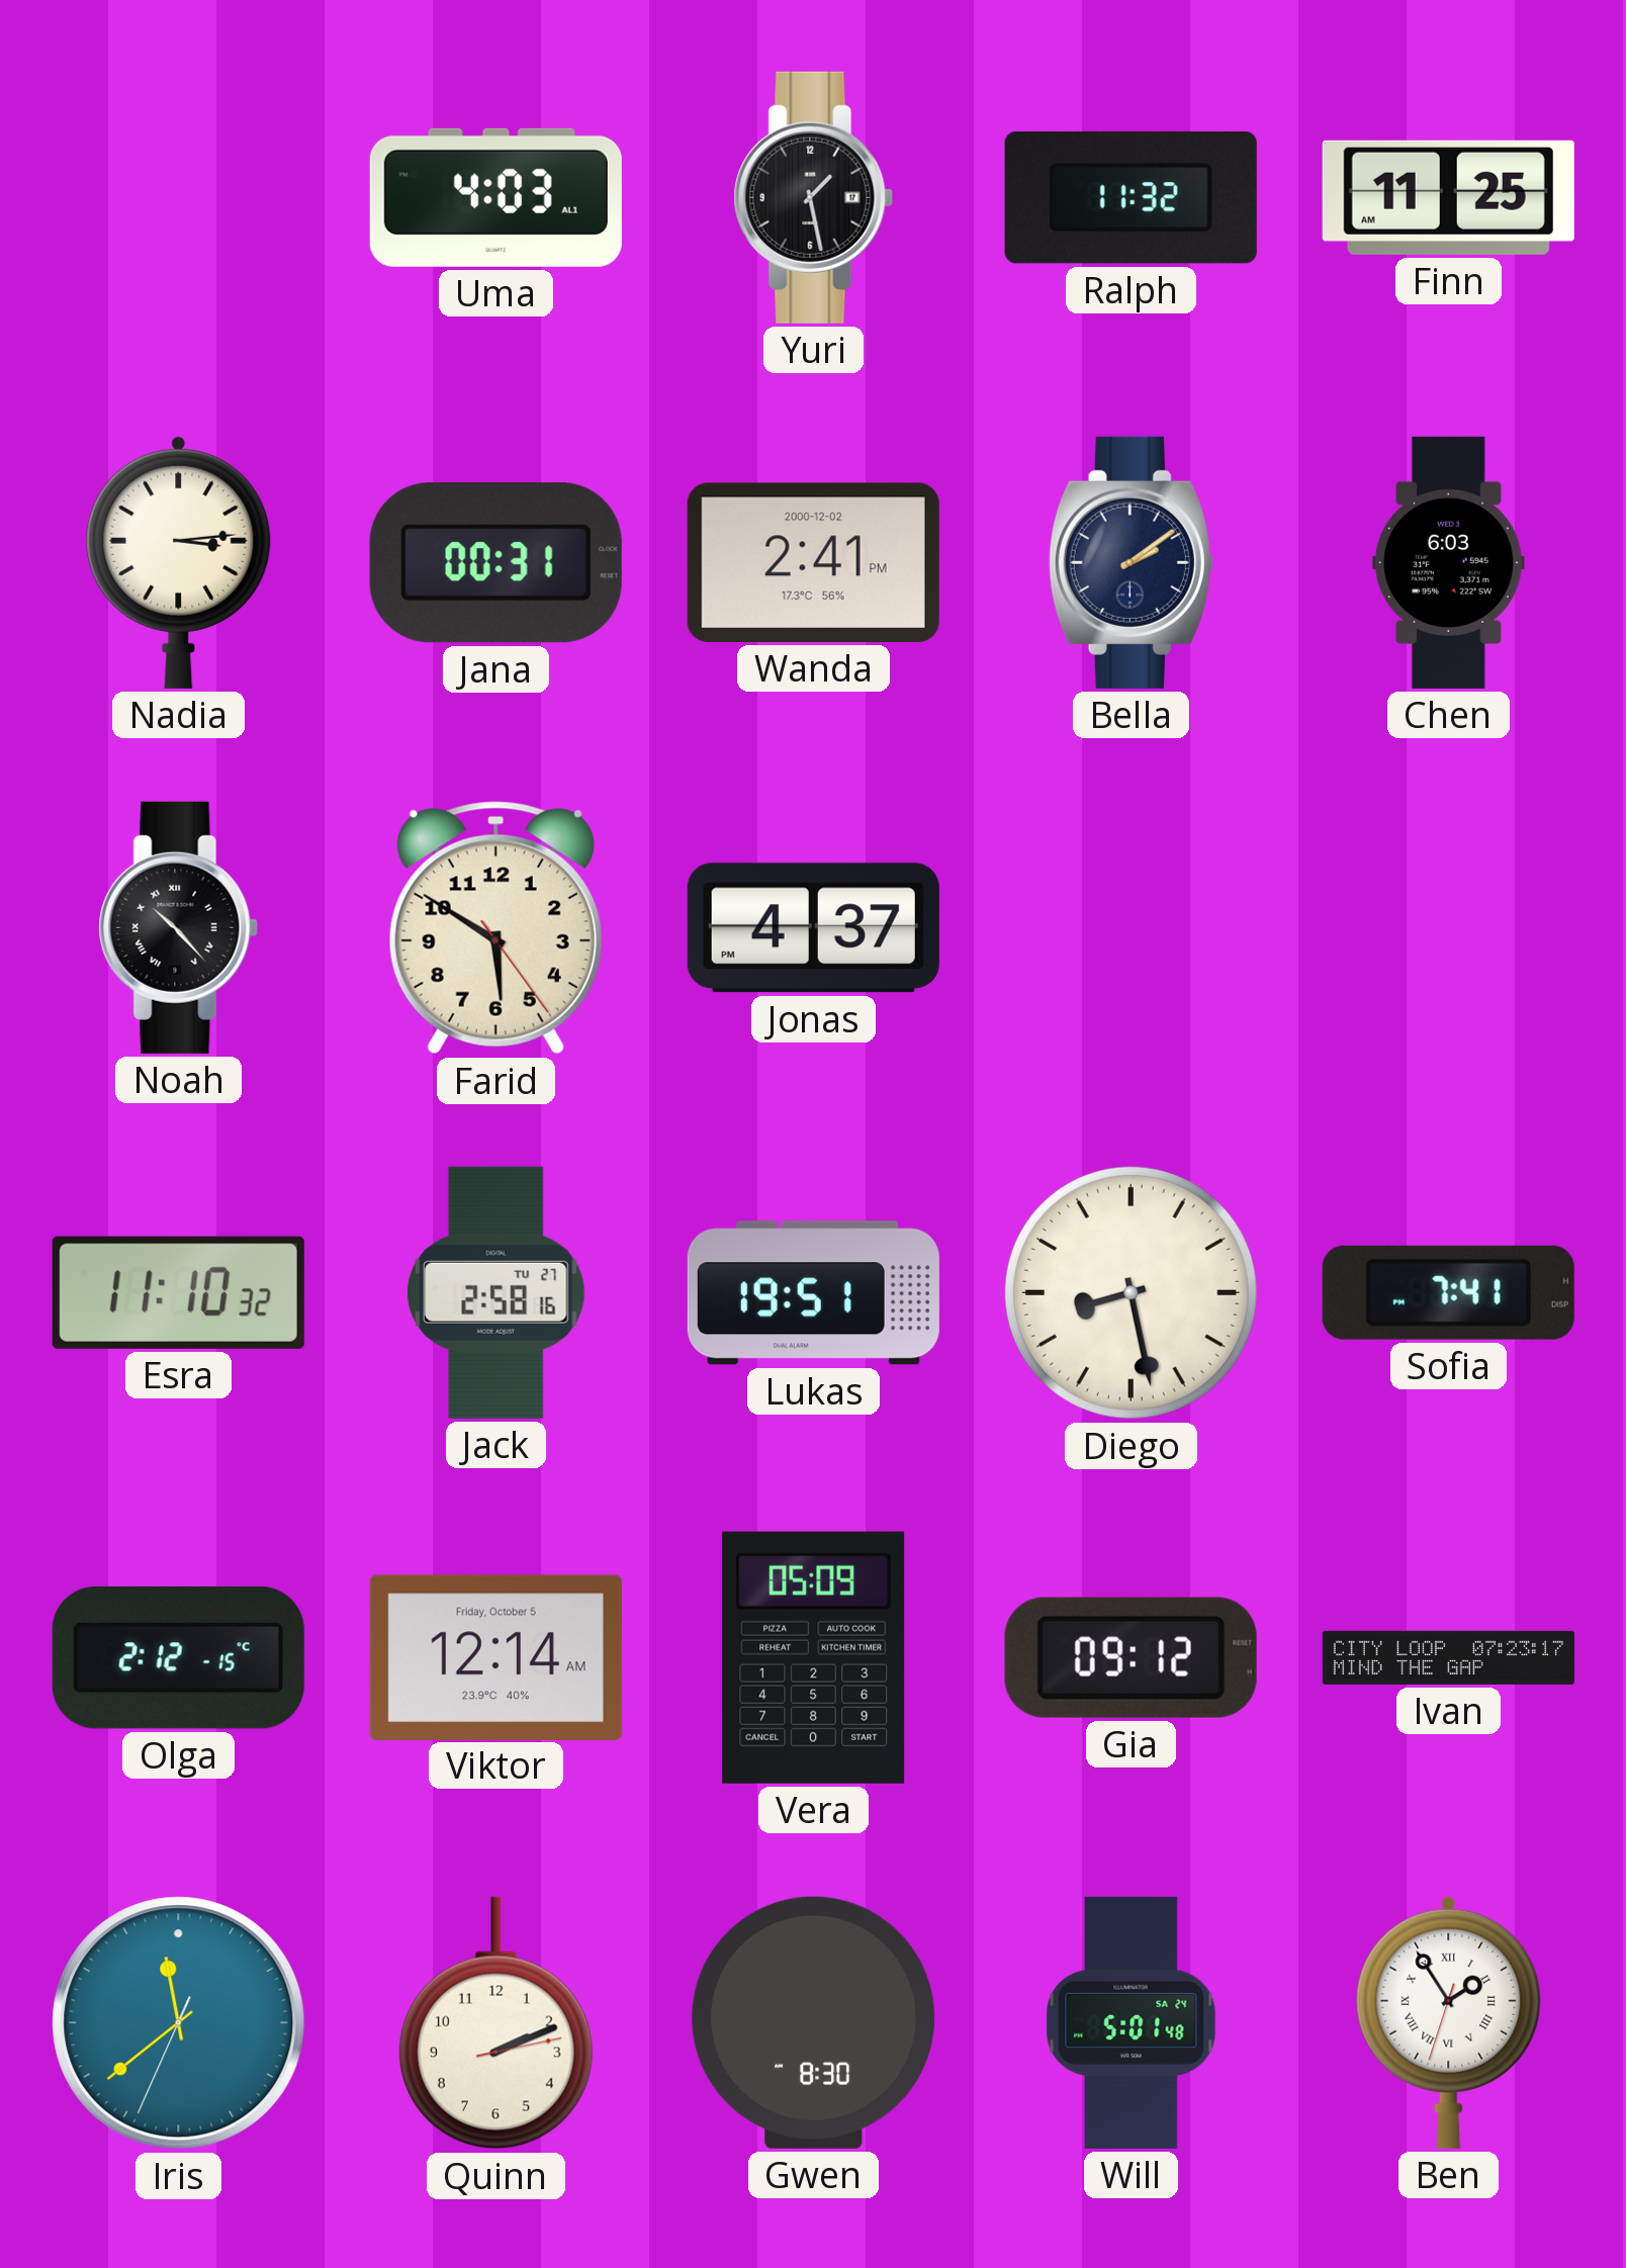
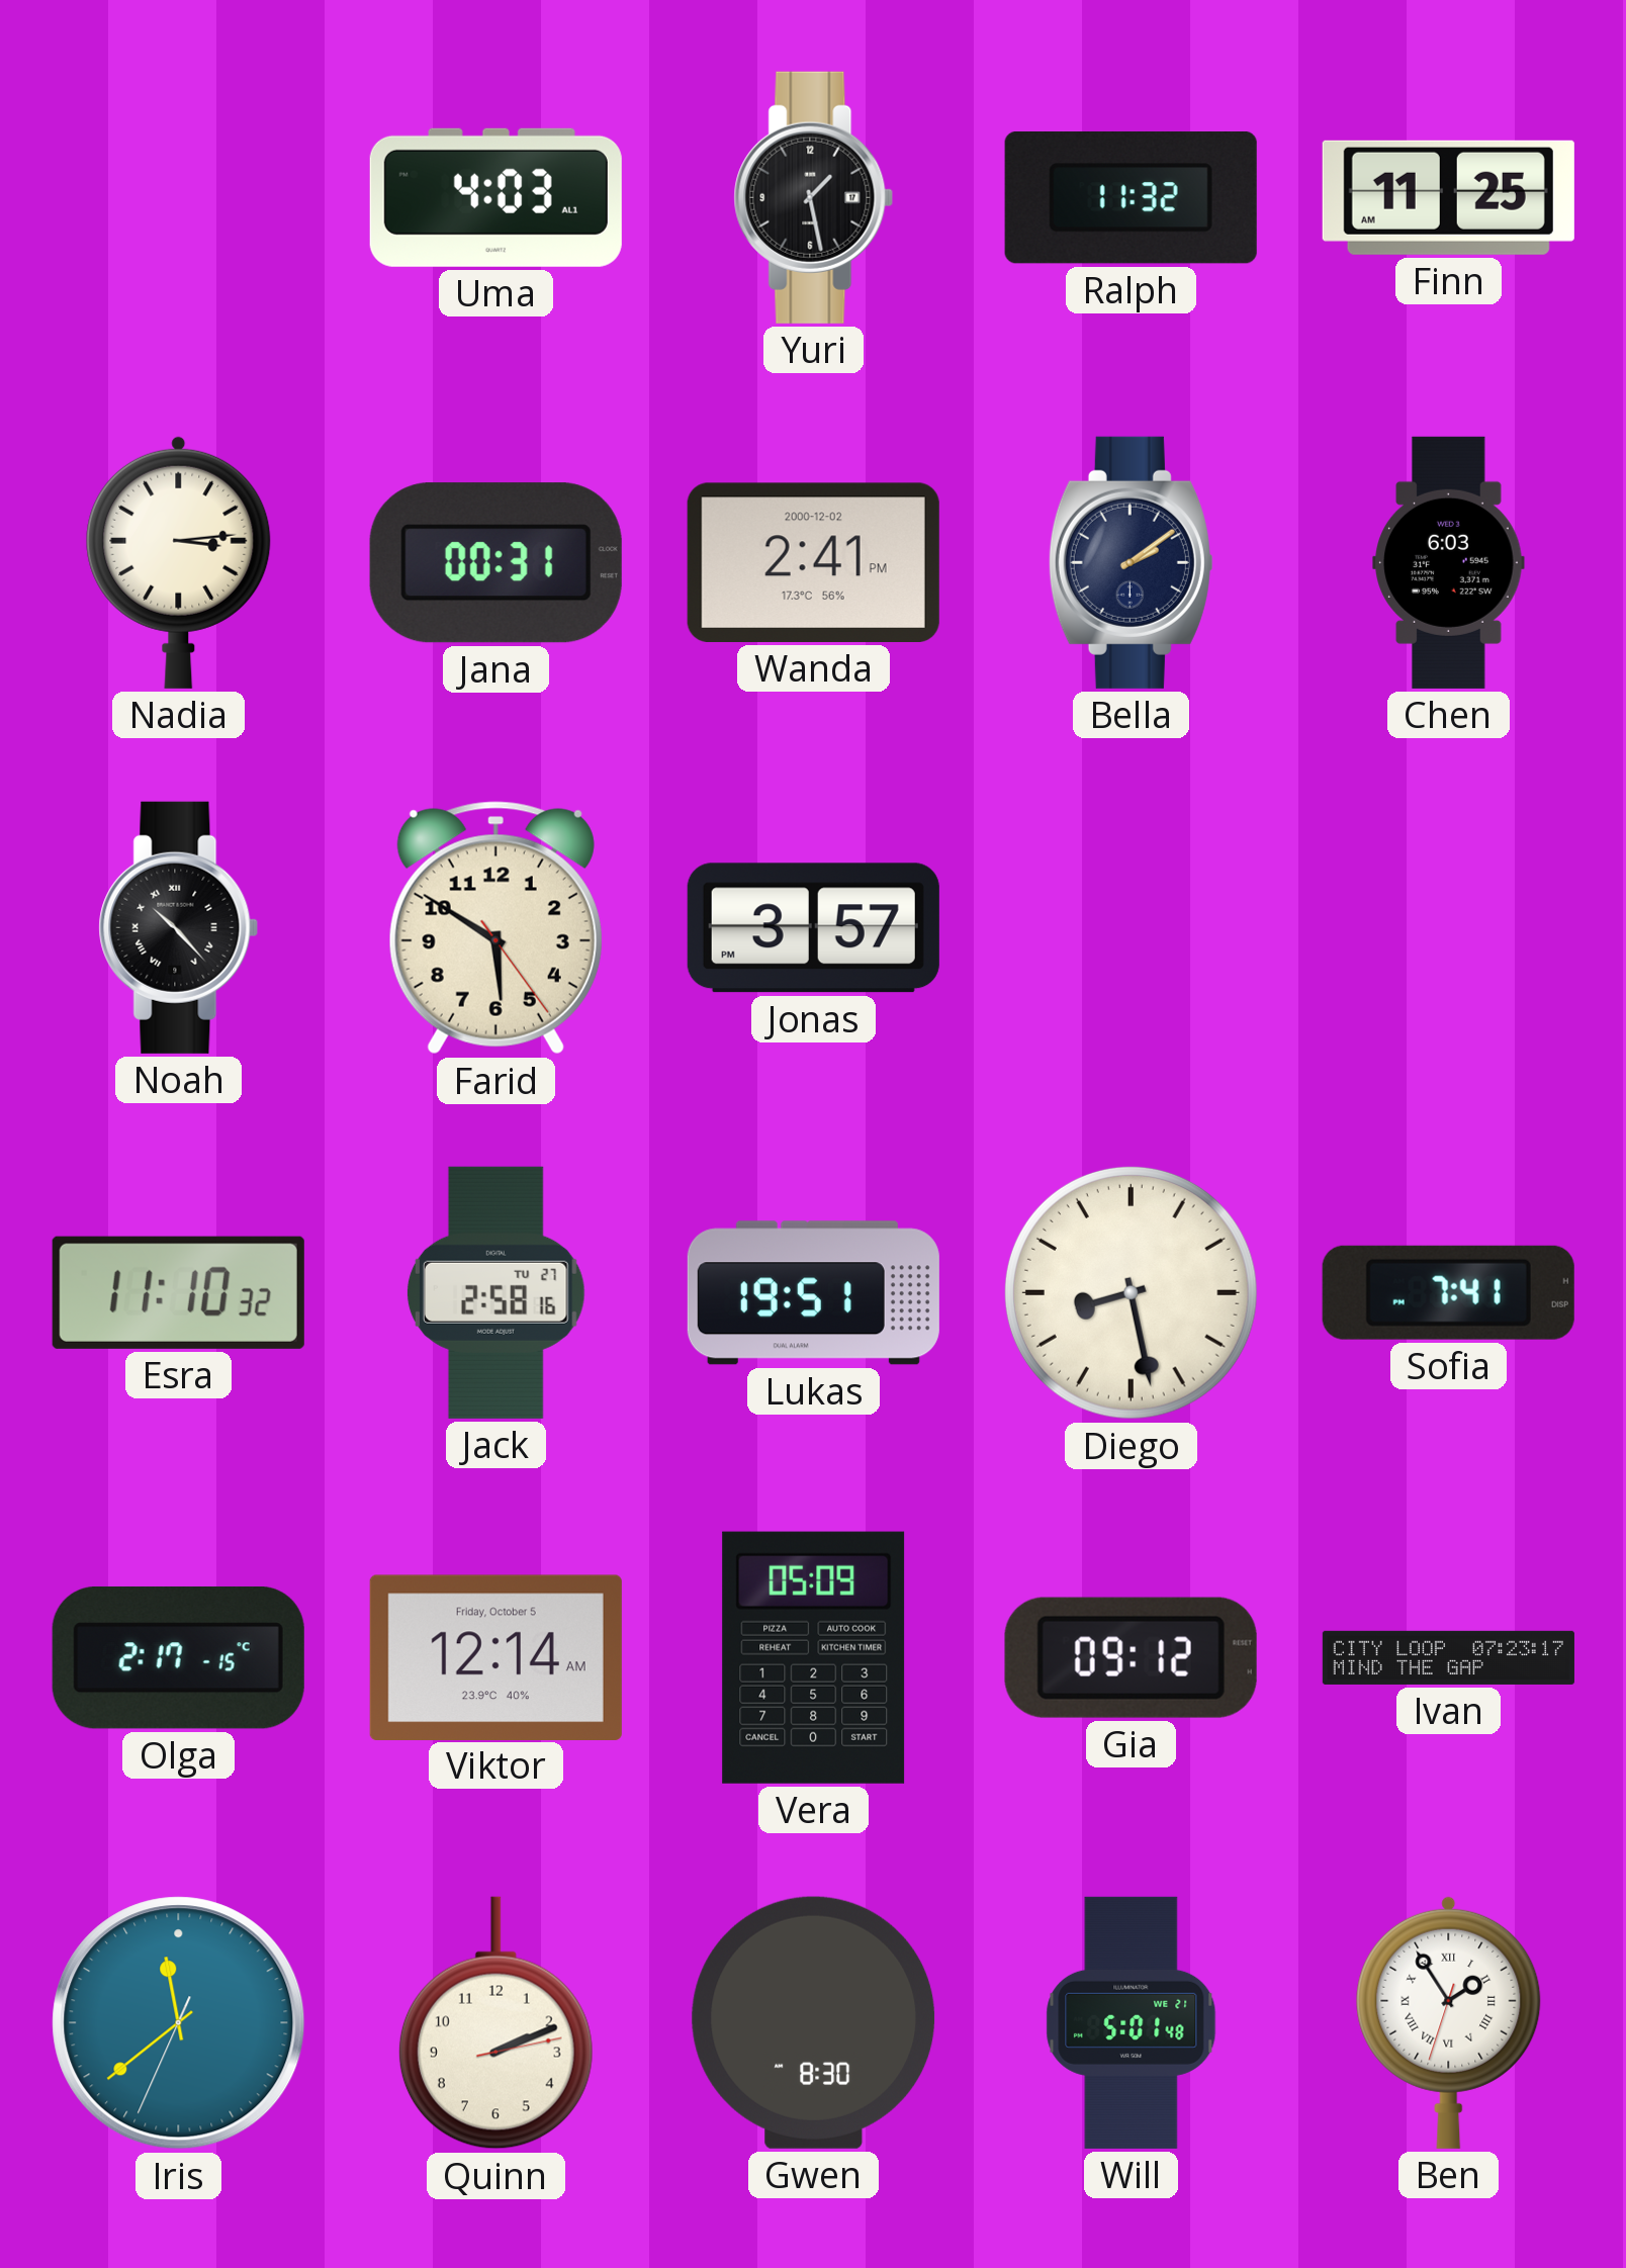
Jonas: 4:37 -> 3:57 (813, 928)
Olga: 2:12 -> 2:17 (178, 1657)
Will date: SA 24 -> WE 21 (1132, 2022)
